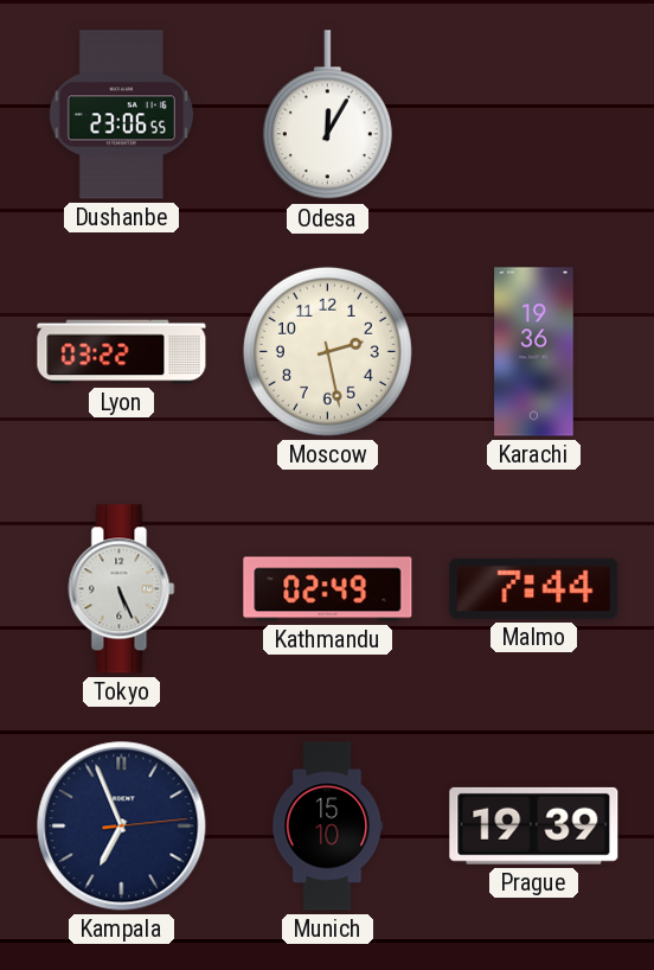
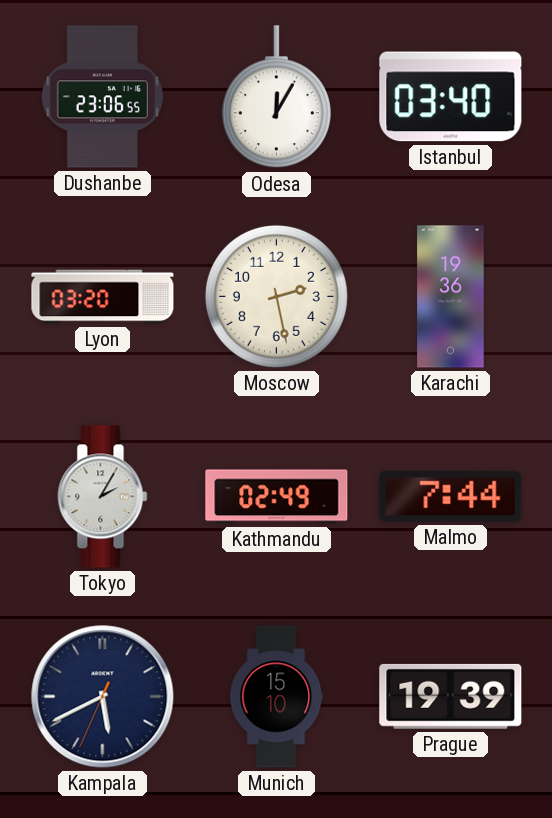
Istanbul: none -> 03:40 (451, 97)
Lyon: 03:22 -> 03:20 (103, 297)
Tokyo: 5:26 -> 2:05 (103, 497)
Kampala: 6:56 -> 5:40 (103, 697)
